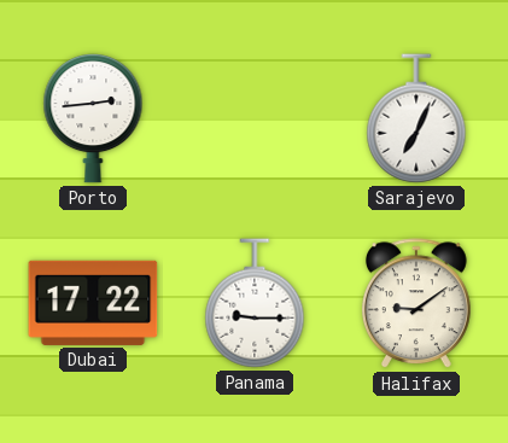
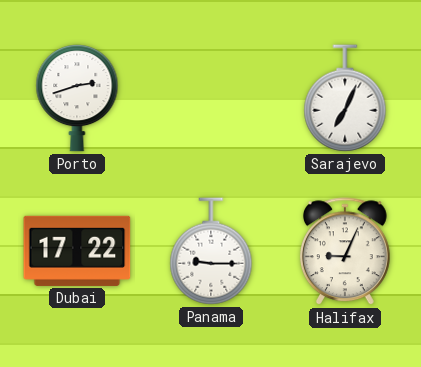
Porto: 2:44 -> 2:42 (77, 99)
Halifax: 9:09 -> 9:04 (345, 252)
